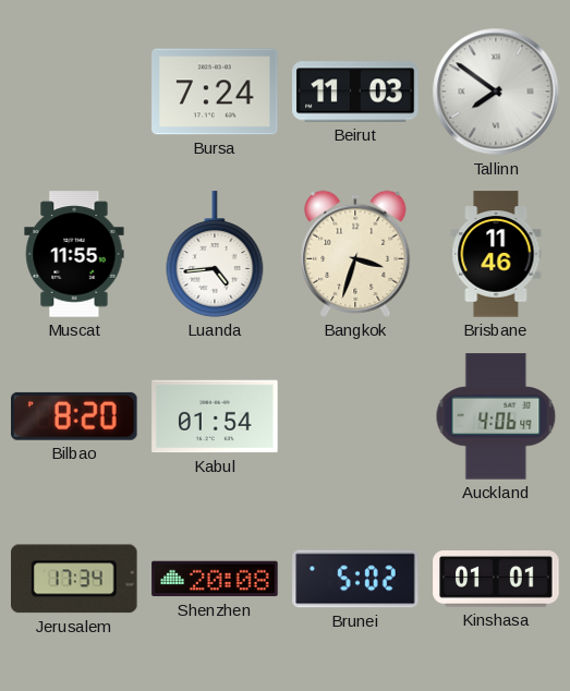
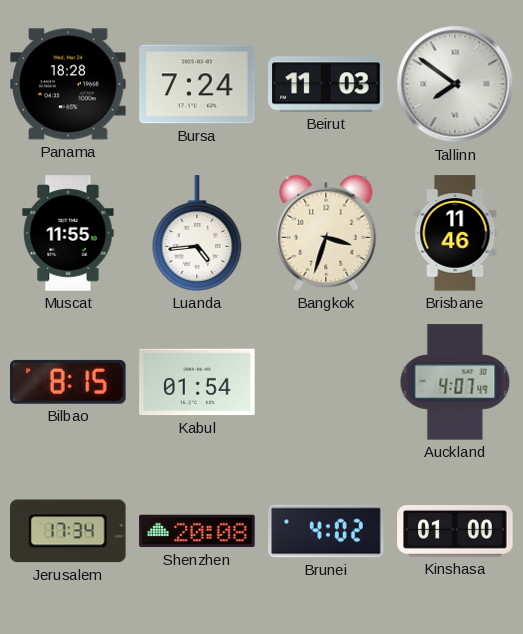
Panama: none -> 18:28 (68, 84)
Bilbao: 8:20 -> 8:15 (69, 382)
Auckland: 4:06 -> 4:07 (455, 382)
Brunei: 5:02 -> 4:02 (326, 531)
Kinshasa: 01:01 -> 01:00 (455, 532)
